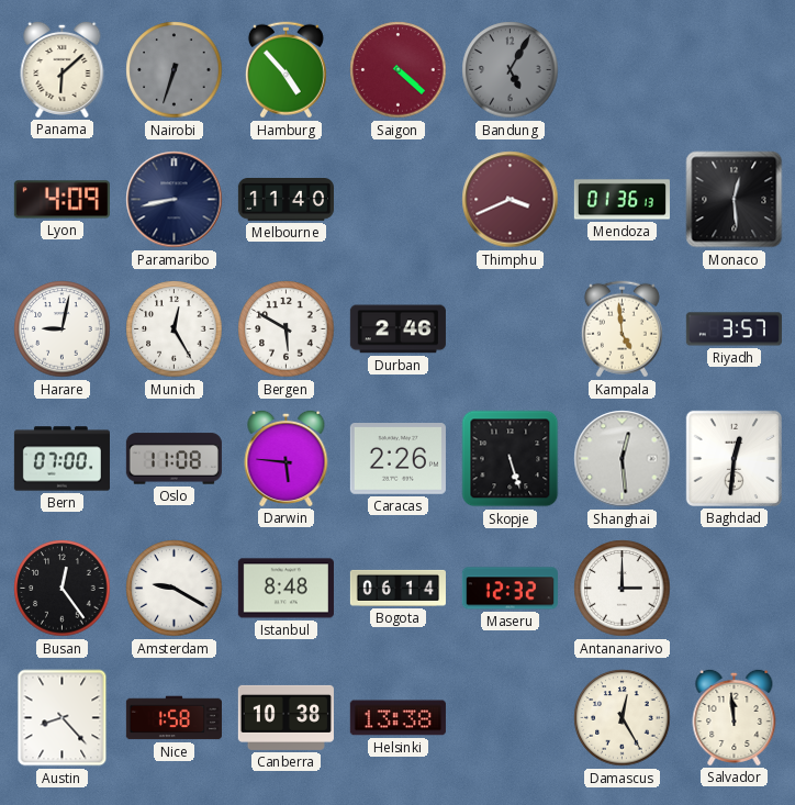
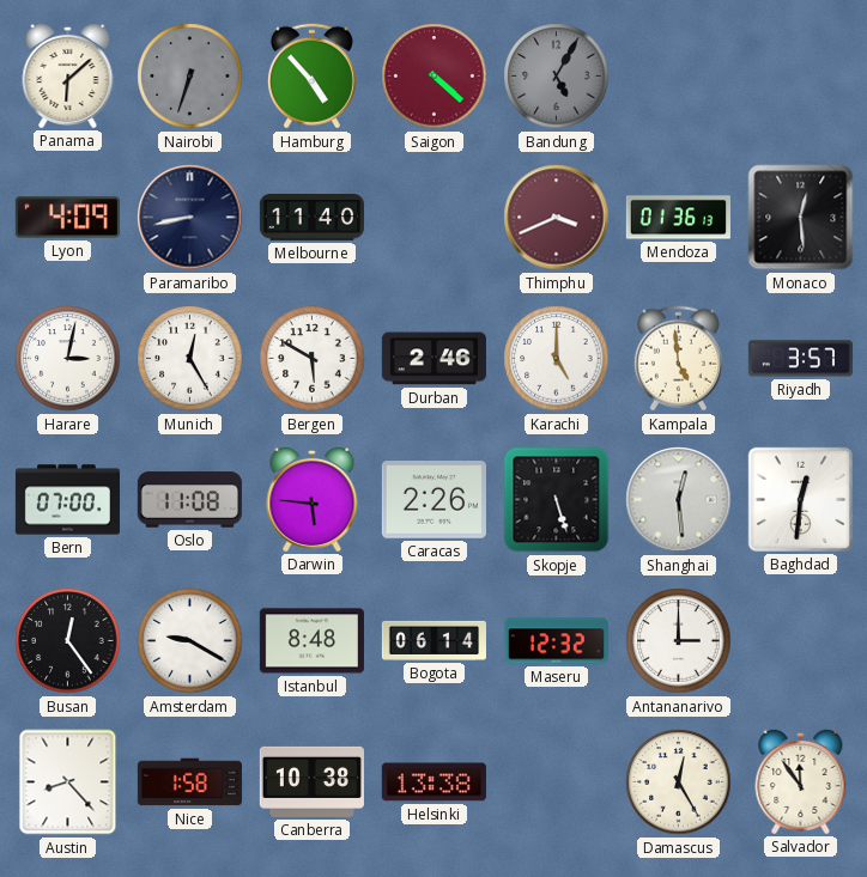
Harare: 9:02 -> 3:02 (68, 359)
Karachi: none -> 5:00 (557, 359)
Salvador: 11:59 -> 11:54 (801, 781)
